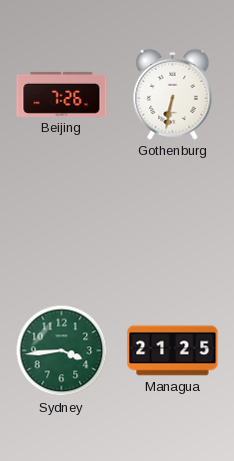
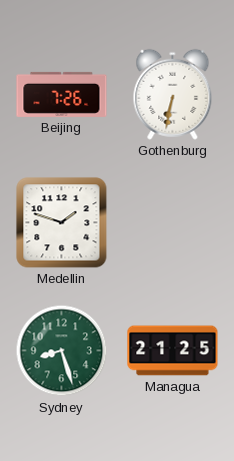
Medellin: none -> 1:48 (62, 223)
Sydney: 3:44 -> 8:27 (62, 351)
